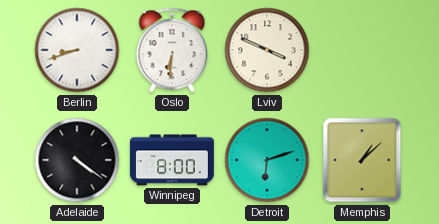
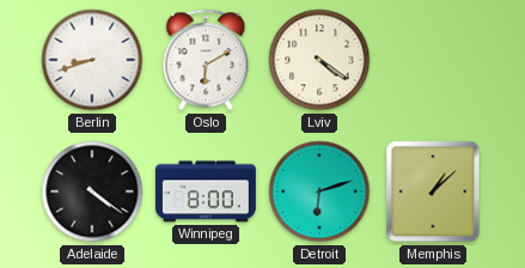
Oslo: 6:31 -> 6:10 (206, 60)
Lviv: 3:49 -> 4:21 (319, 60)
